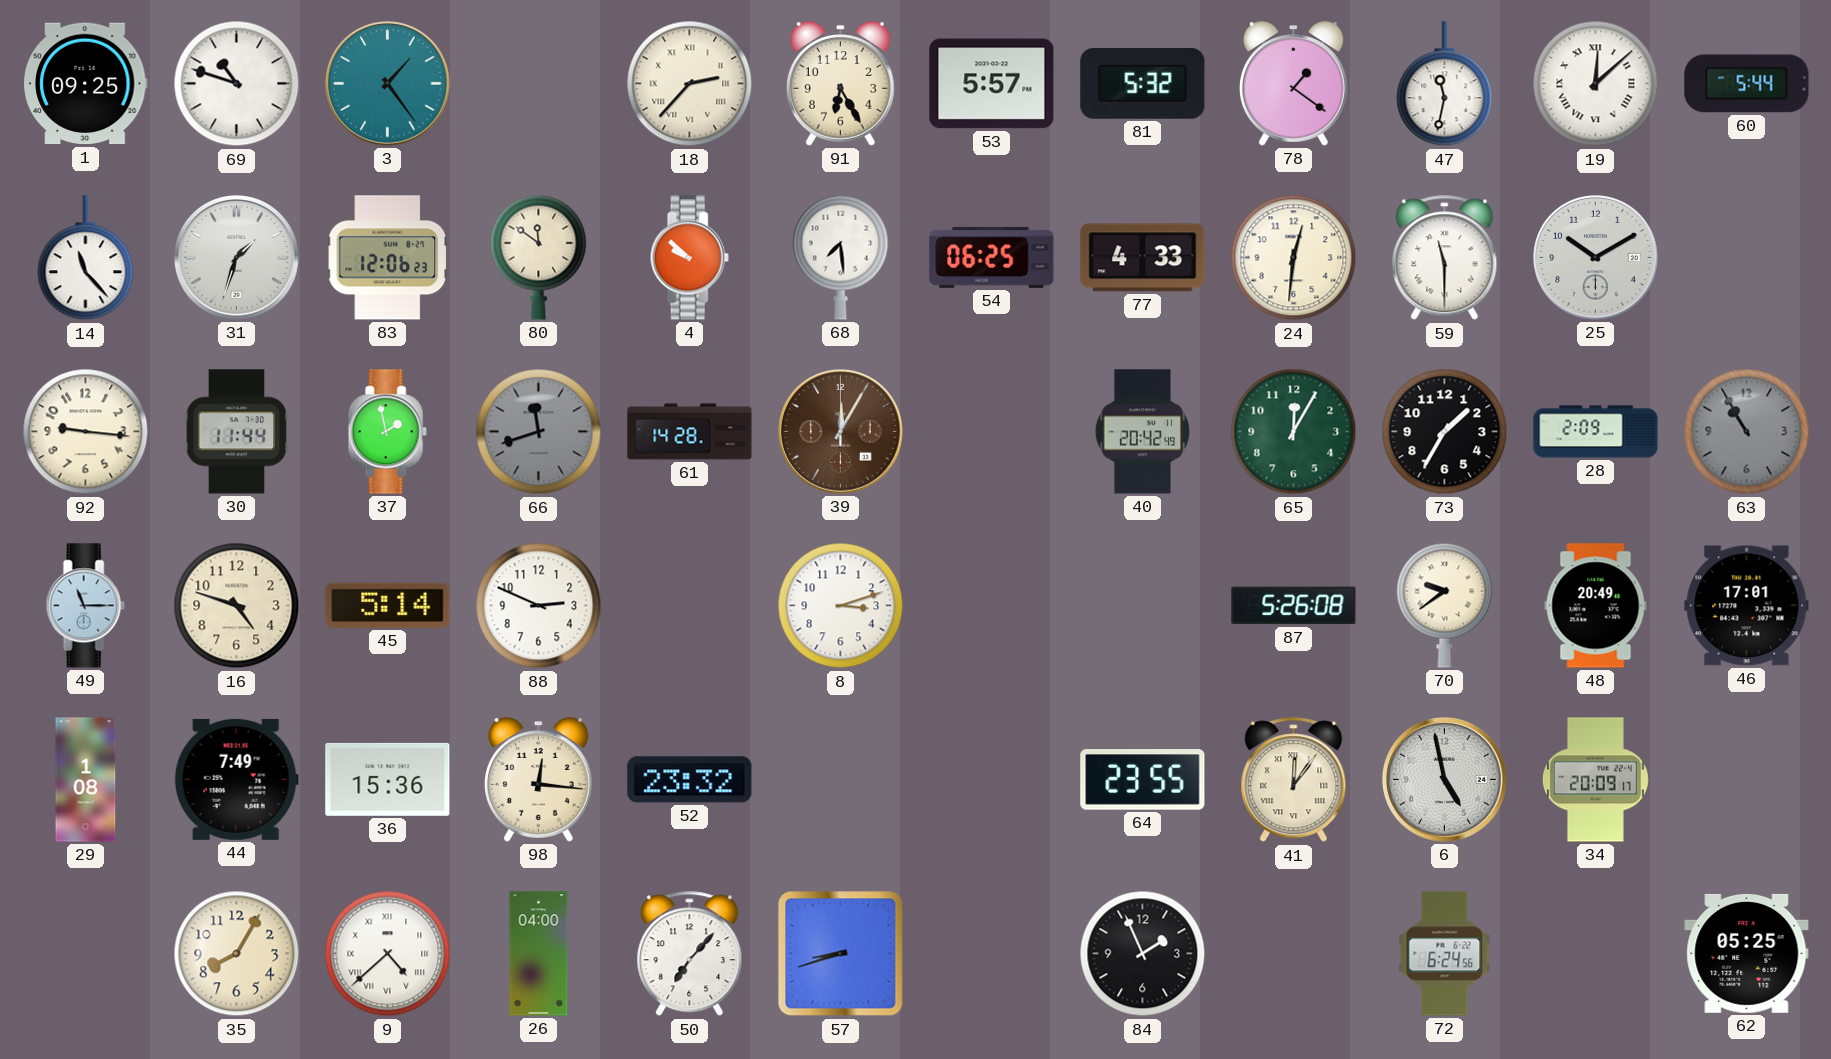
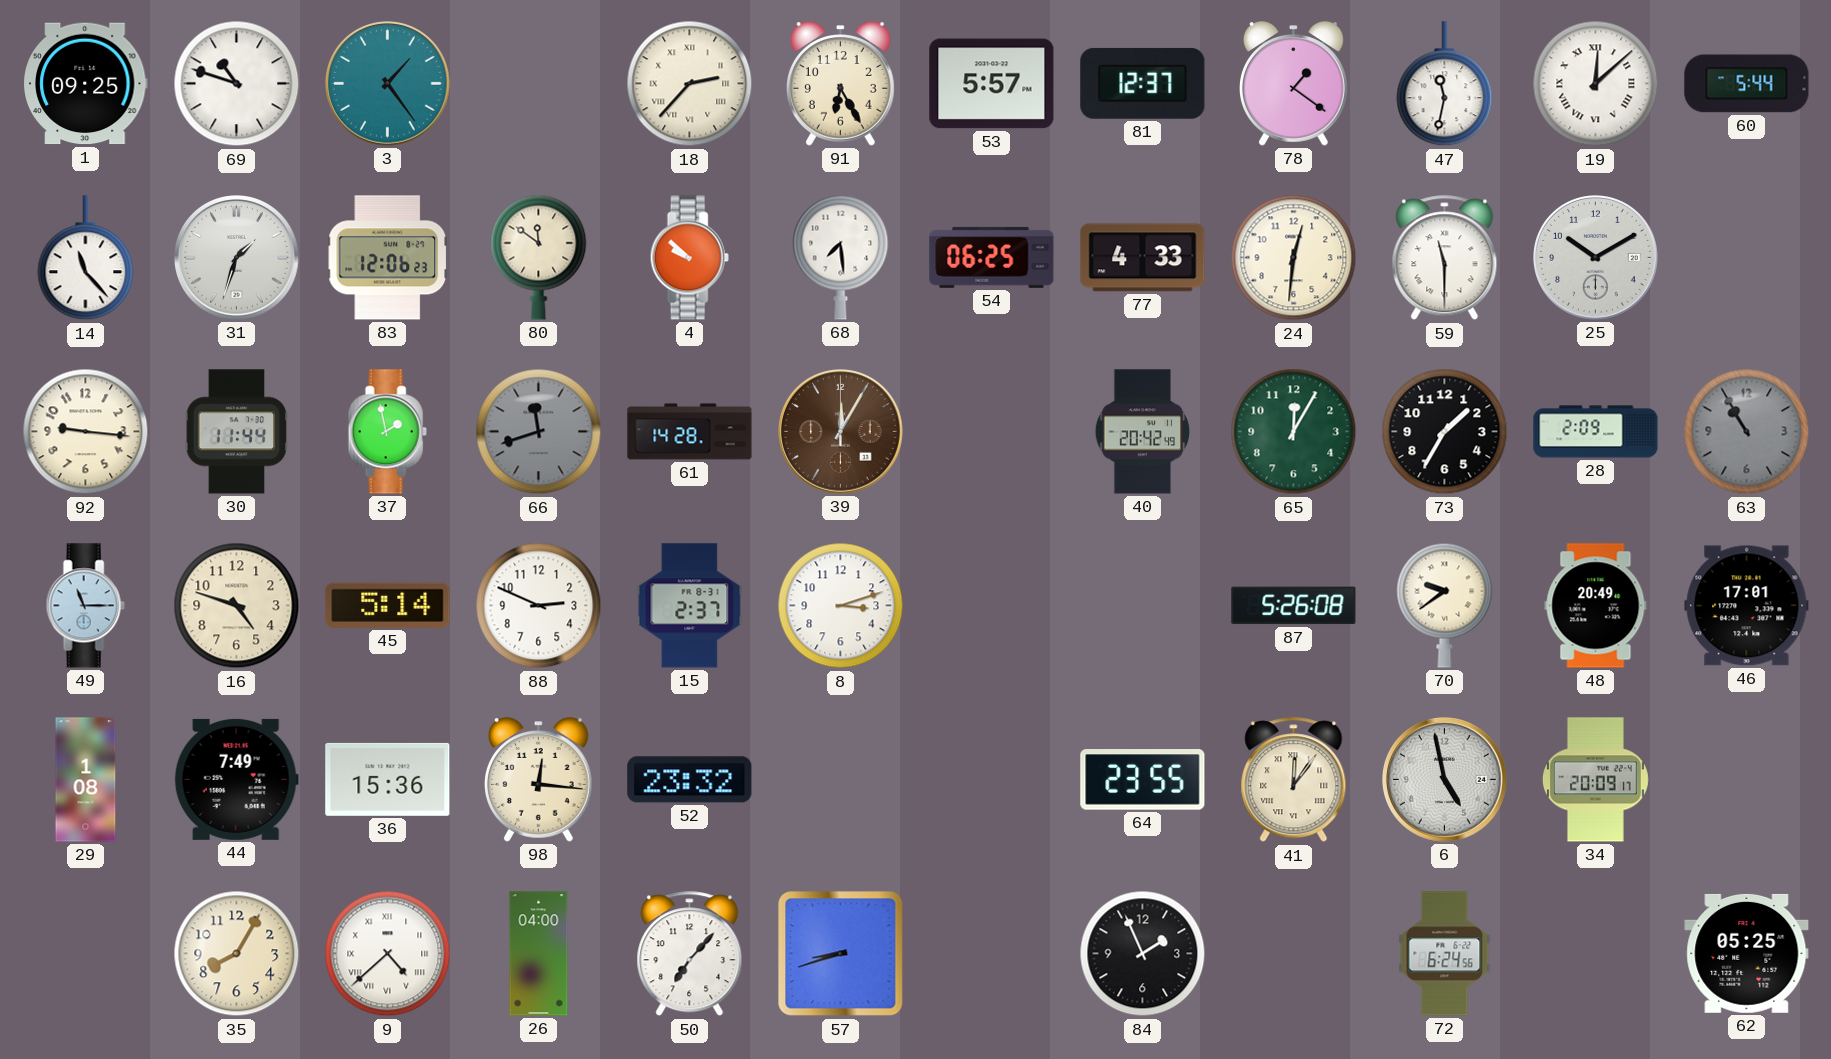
81: 5:32 -> 12:37 (1143, 83)
15: none -> 2:37 (690, 606)
